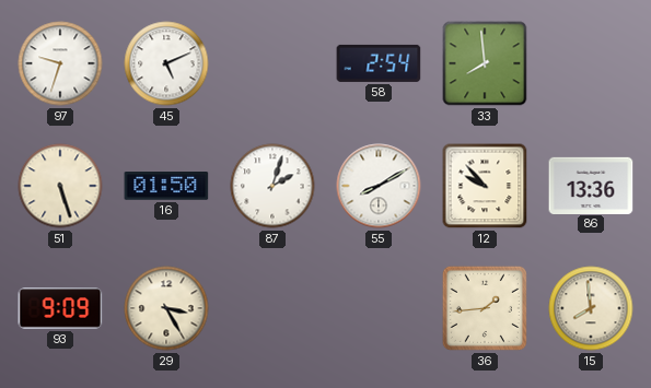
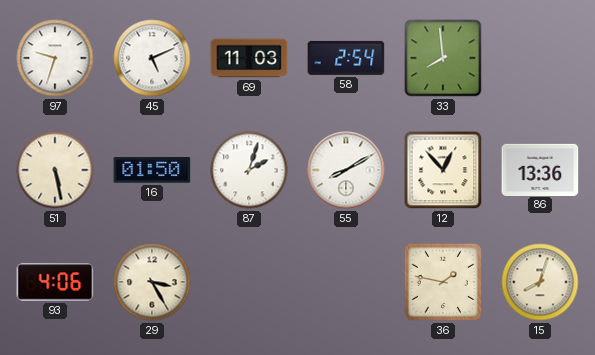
69: none -> 11:03 (249, 58)
51: 5:27 -> 5:28 (55, 170)
12: 9:53 -> 12:53 (443, 170)
93: 9:09 -> 4:06 (55, 282)
36: 1:44 -> 1:47 (443, 282)
15: 7:59 -> 8:03 (540, 282)
